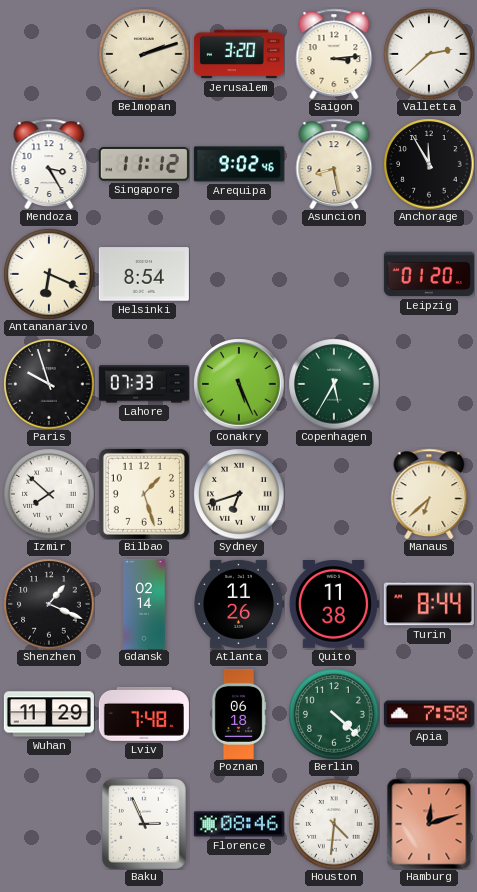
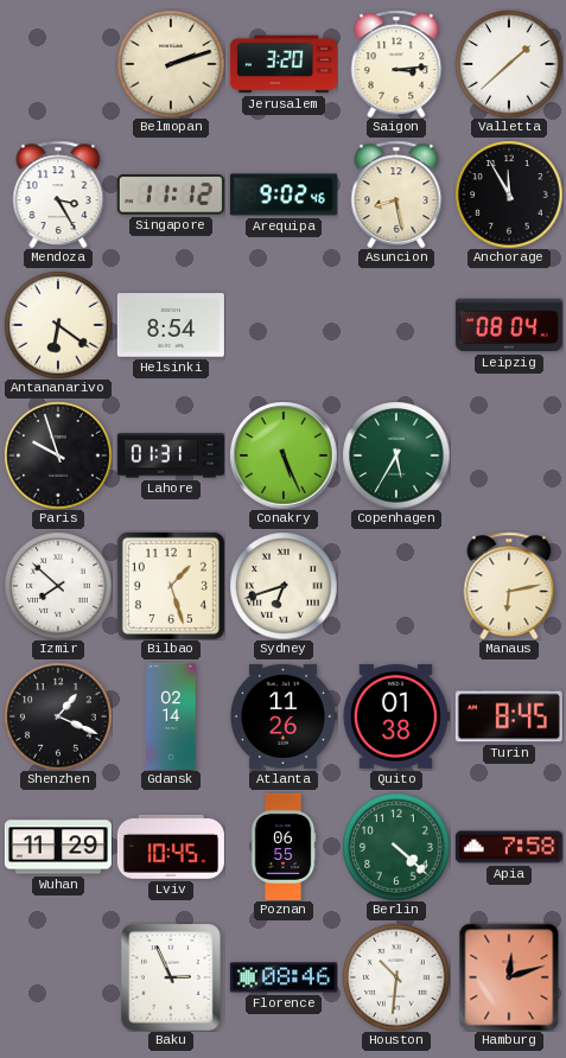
Valletta: 2:38 -> 1:38 (509, 64)
Antananarivo: 6:19 -> 6:21 (58, 325)
Leipzig: 01:20 -> 08:04 (509, 325)
Lahore: 07:33 -> 01:31 (171, 455)
Manaus: 6:38 -> 6:13 (509, 585)
Quito: 11:38 -> 01:38 (396, 718)
Turin: 8:44 -> 8:45 (509, 716)
Lviv: 7:48 -> 10:45 (171, 847)
Poznan: 06:18 -> 06:55 (284, 847)
Houston: 4:31 -> 10:31 (396, 977)
